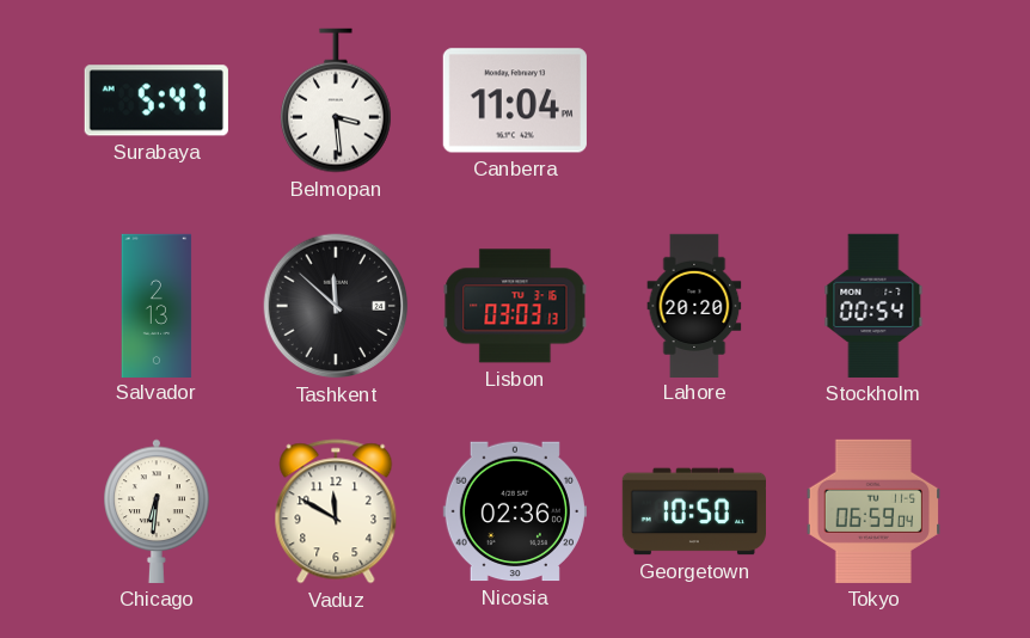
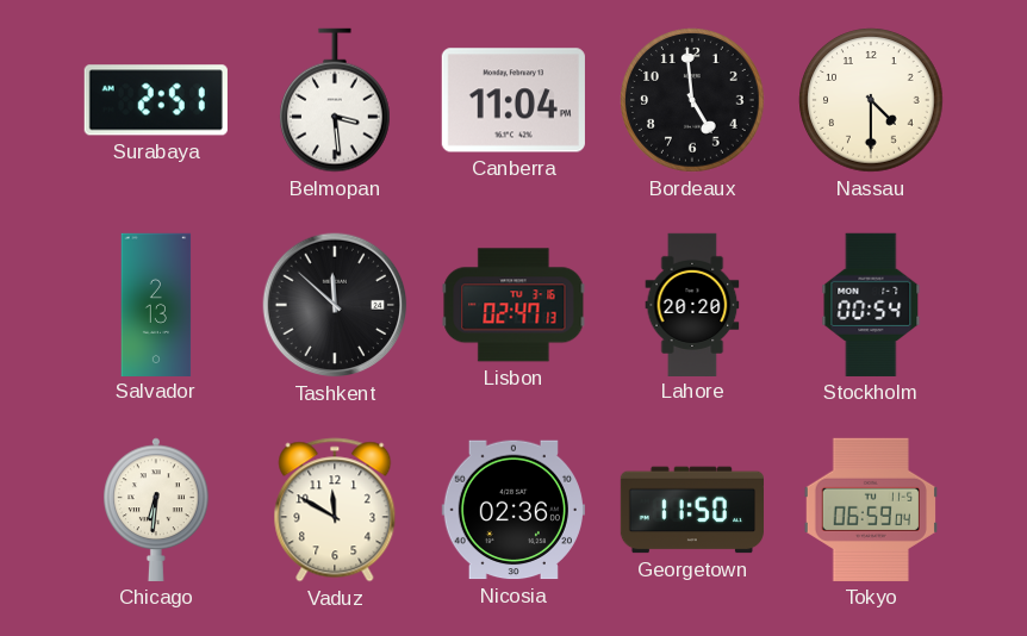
Surabaya: 5:47 -> 2:51 (156, 100)
Bordeaux: none -> 4:59 (692, 100)
Nassau: none -> 4:30 (871, 100)
Lisbon: 03:03 -> 02:47 (513, 305)
Georgetown: 10:50 -> 11:50 (691, 510)
